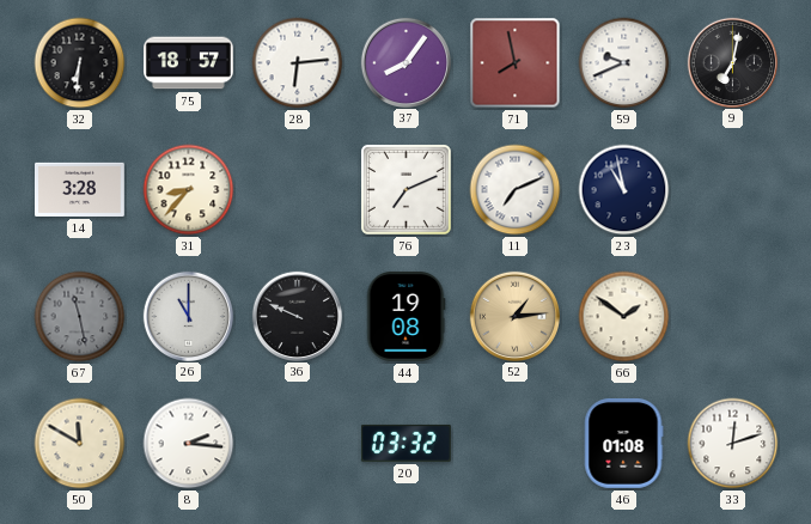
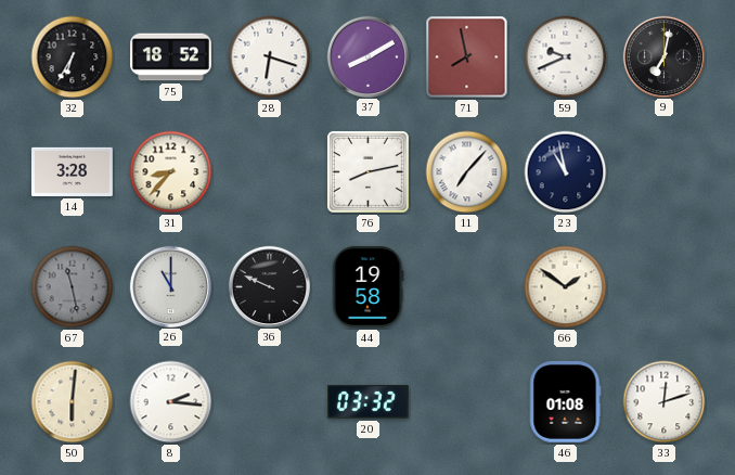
32: 6:31 -> 6:35 (73, 57)
75: 18:57 -> 18:52 (171, 57)
28: 6:14 -> 6:18 (270, 57)
37: 8:06 -> 8:10 (367, 56)
76: 7:11 -> 8:13 (367, 171)
11: 7:11 -> 7:07 (467, 172)
44: 19:08 -> 19:58 (367, 286)
52: 1:14 -> none (514, 316)
50: 11:50 -> 6:01 (73, 402)
